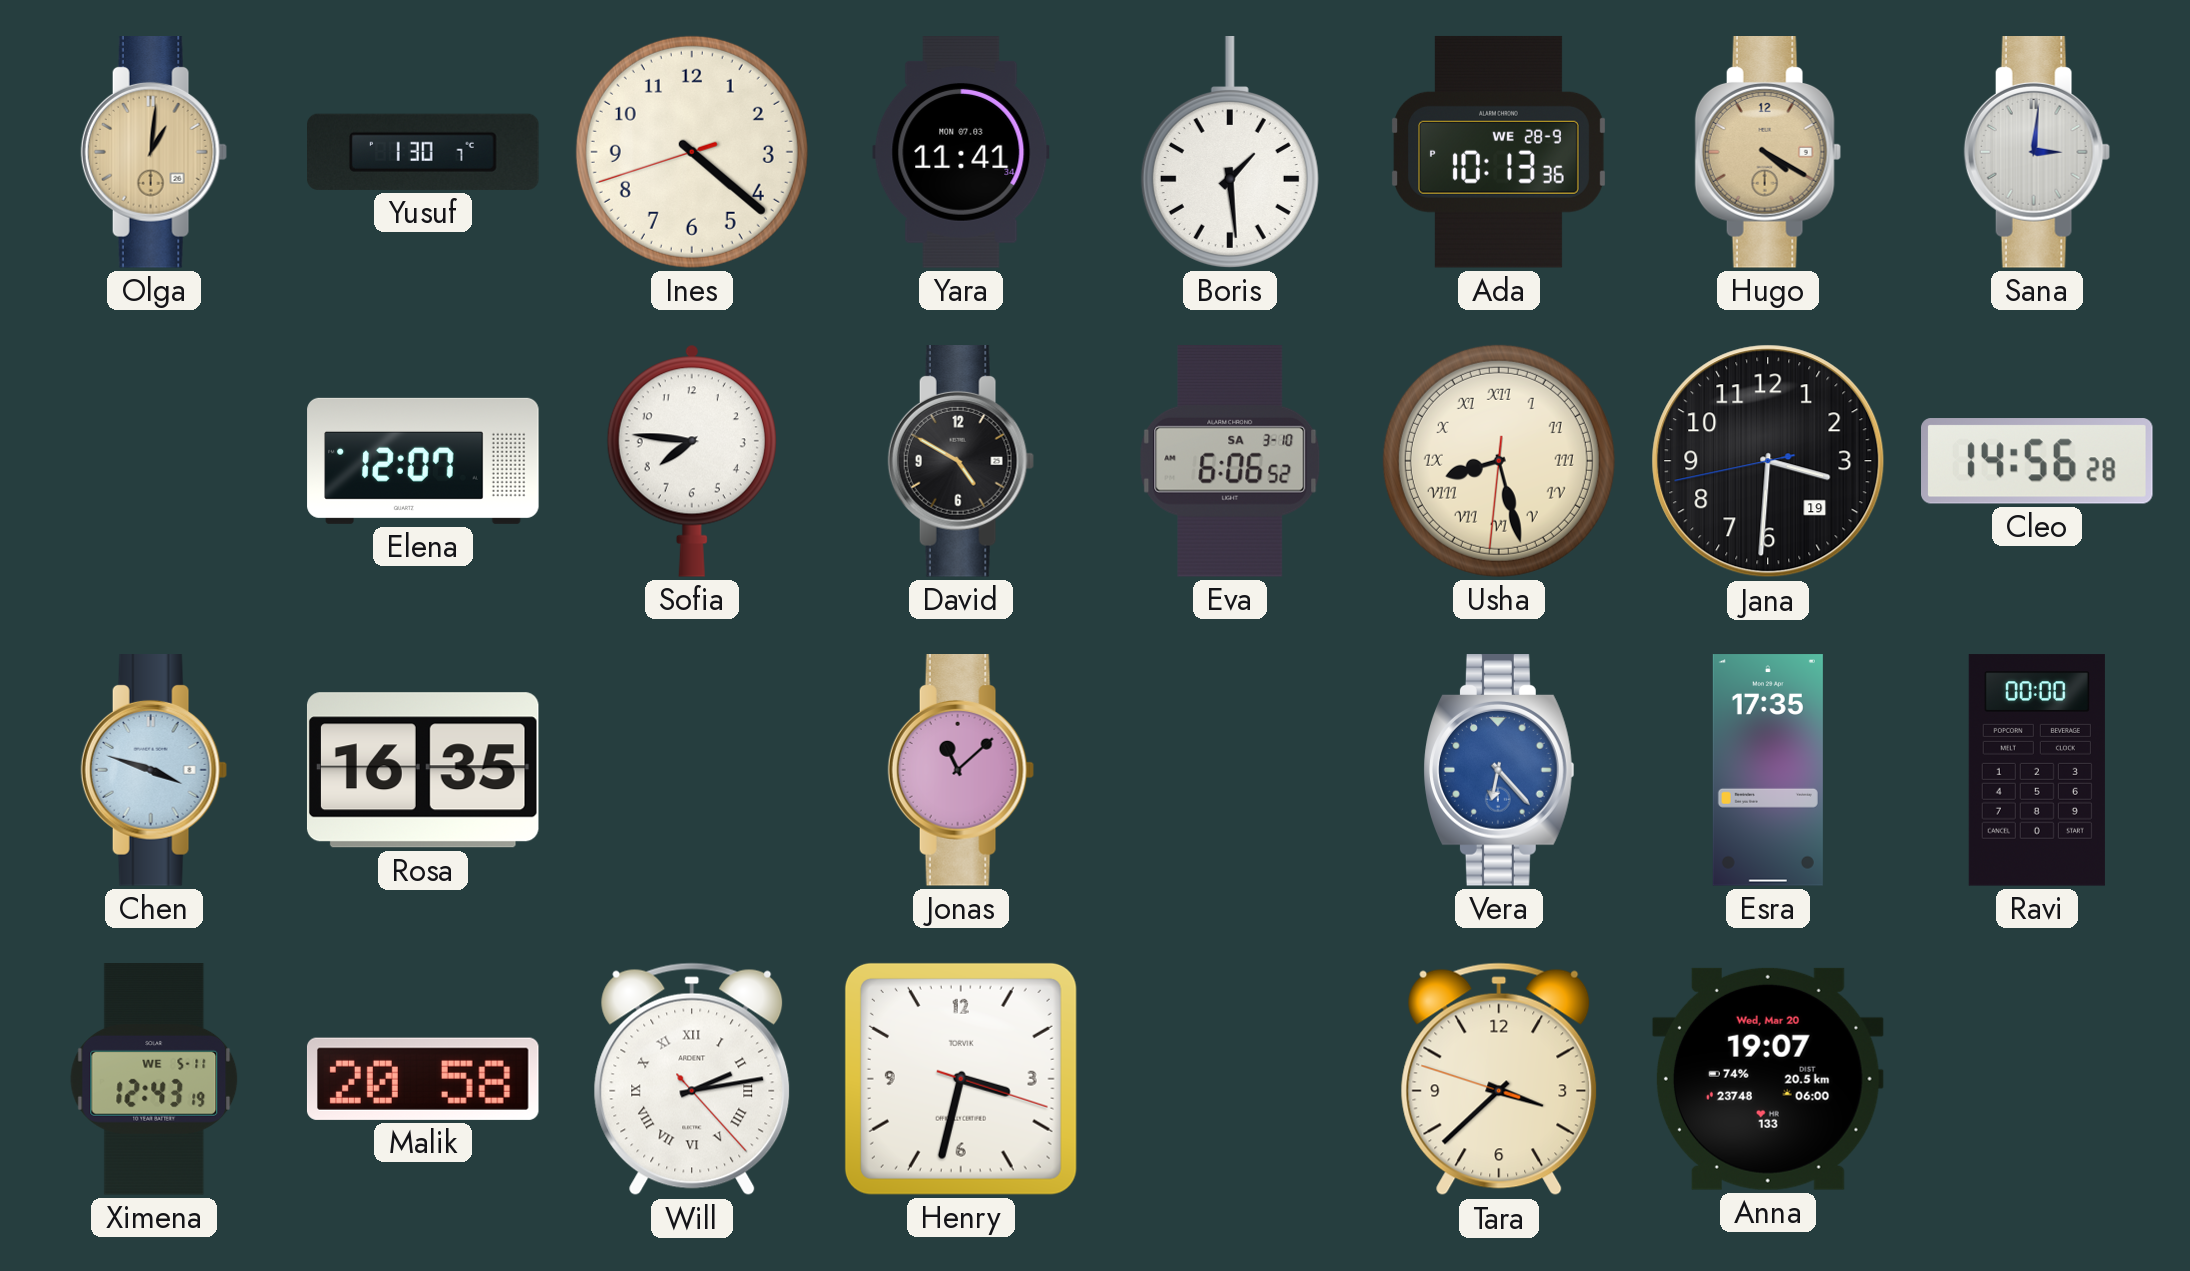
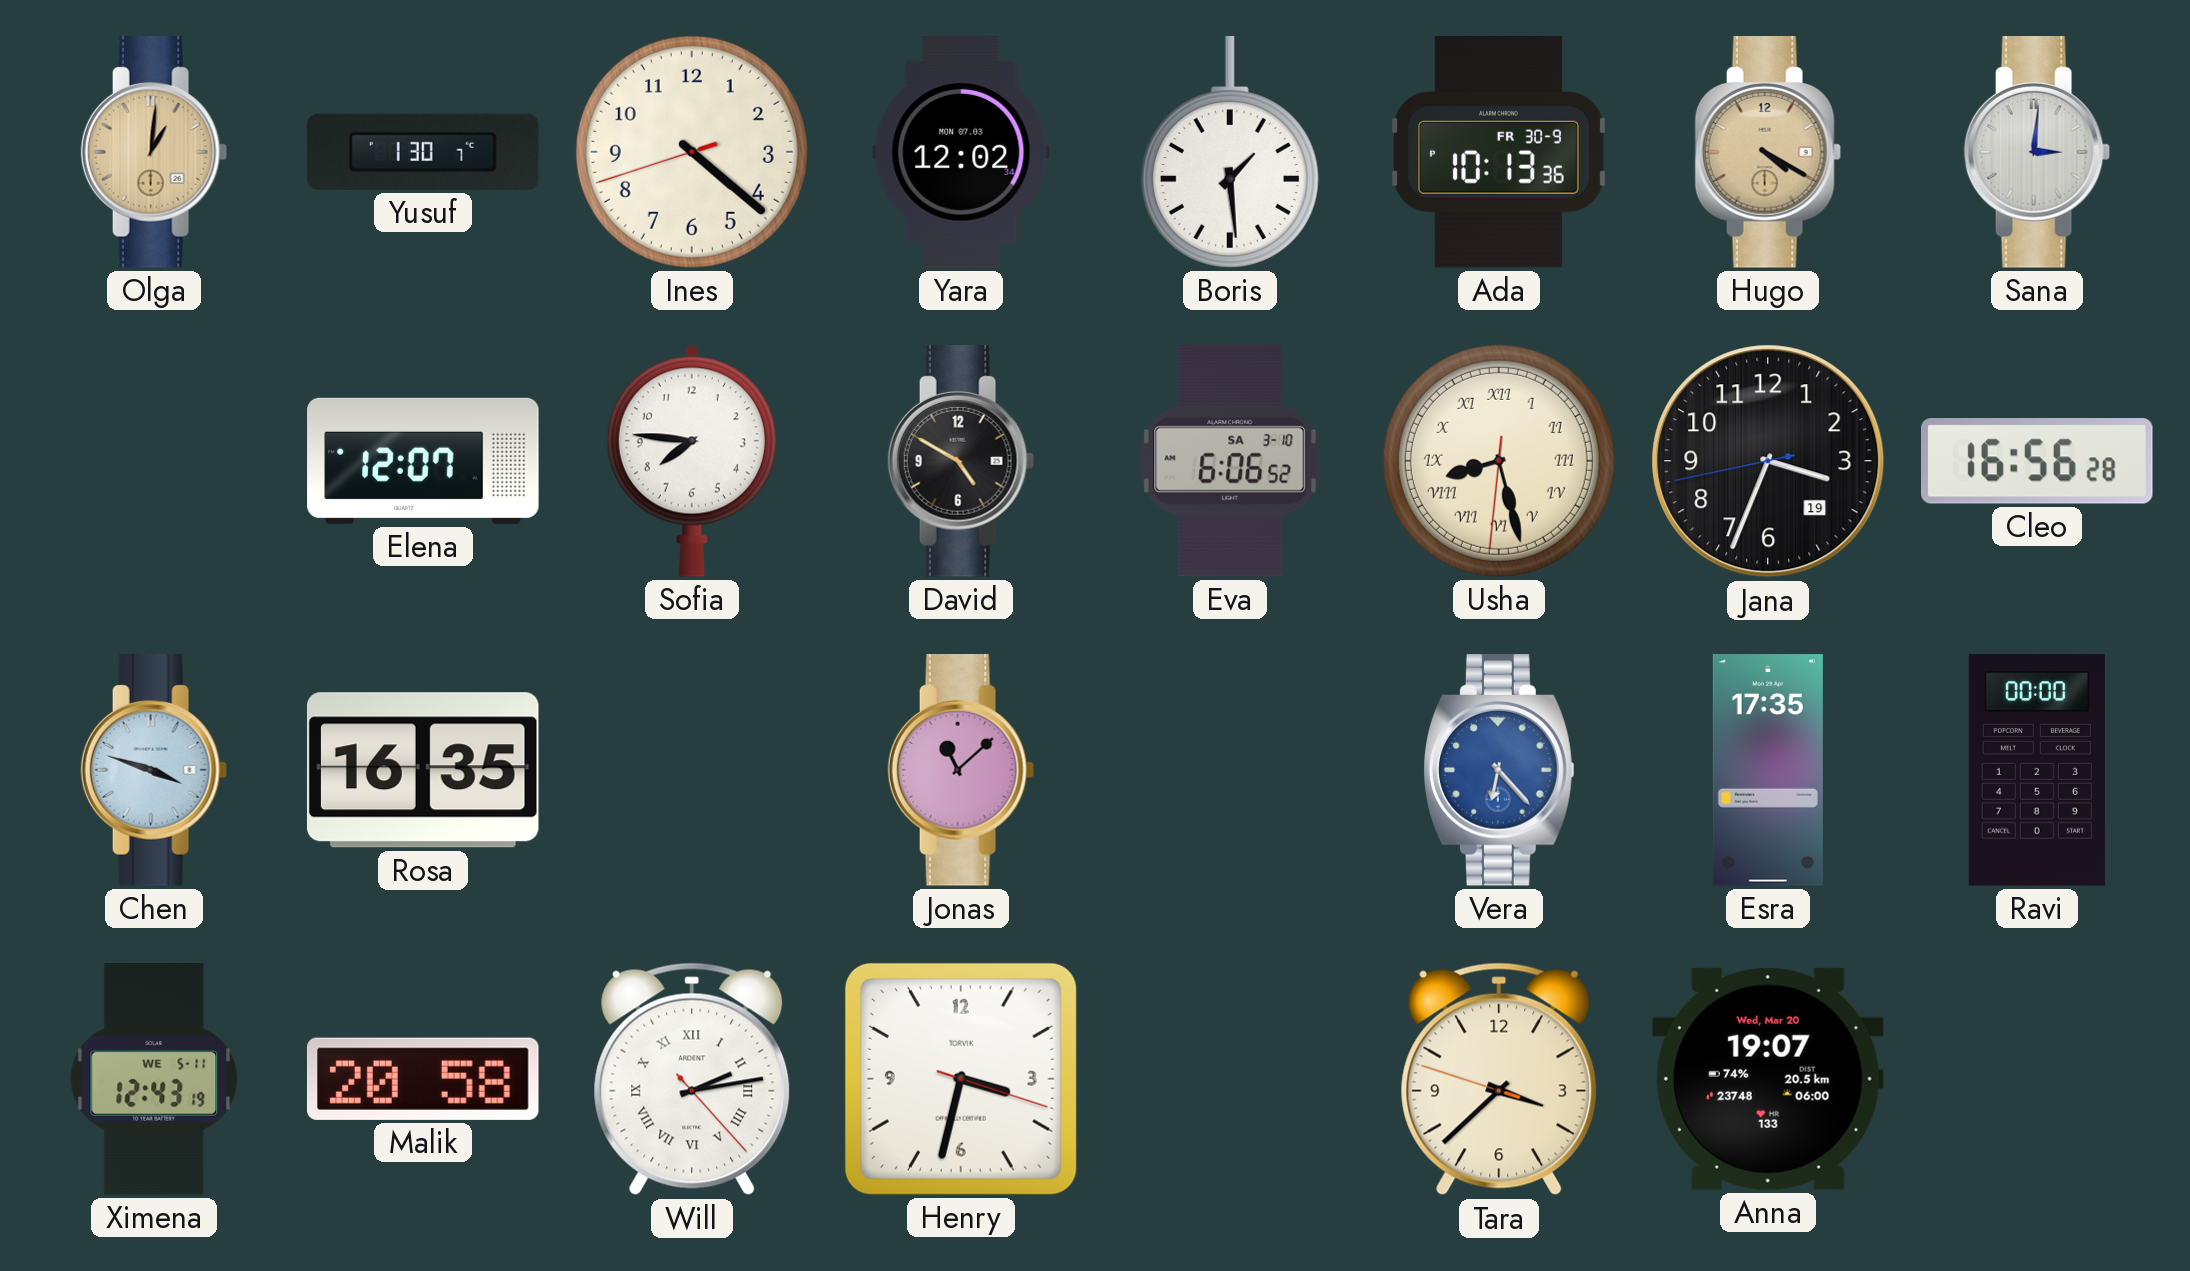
Yara: 11:41 -> 12:02 (961, 152)
Ada date: WE 28-9 -> FR 30-9 (1499, 152)
Jana: 3:30 -> 3:33 (1768, 461)
Cleo: 14:56 -> 16:56 (2038, 461)
